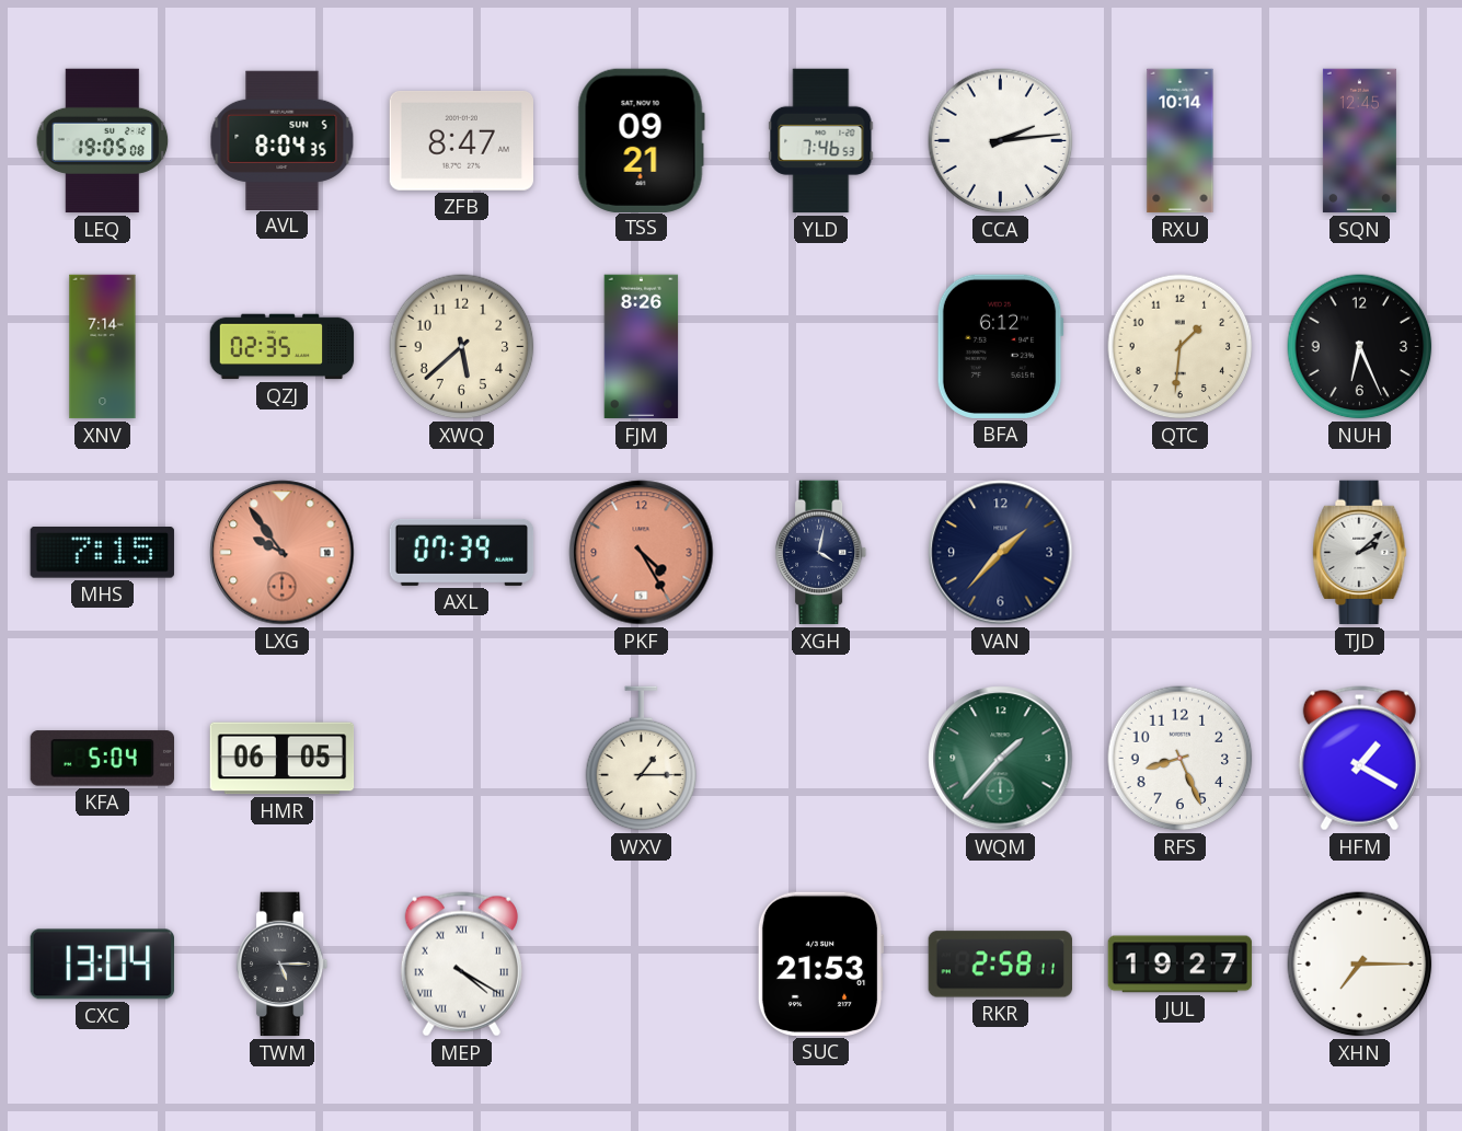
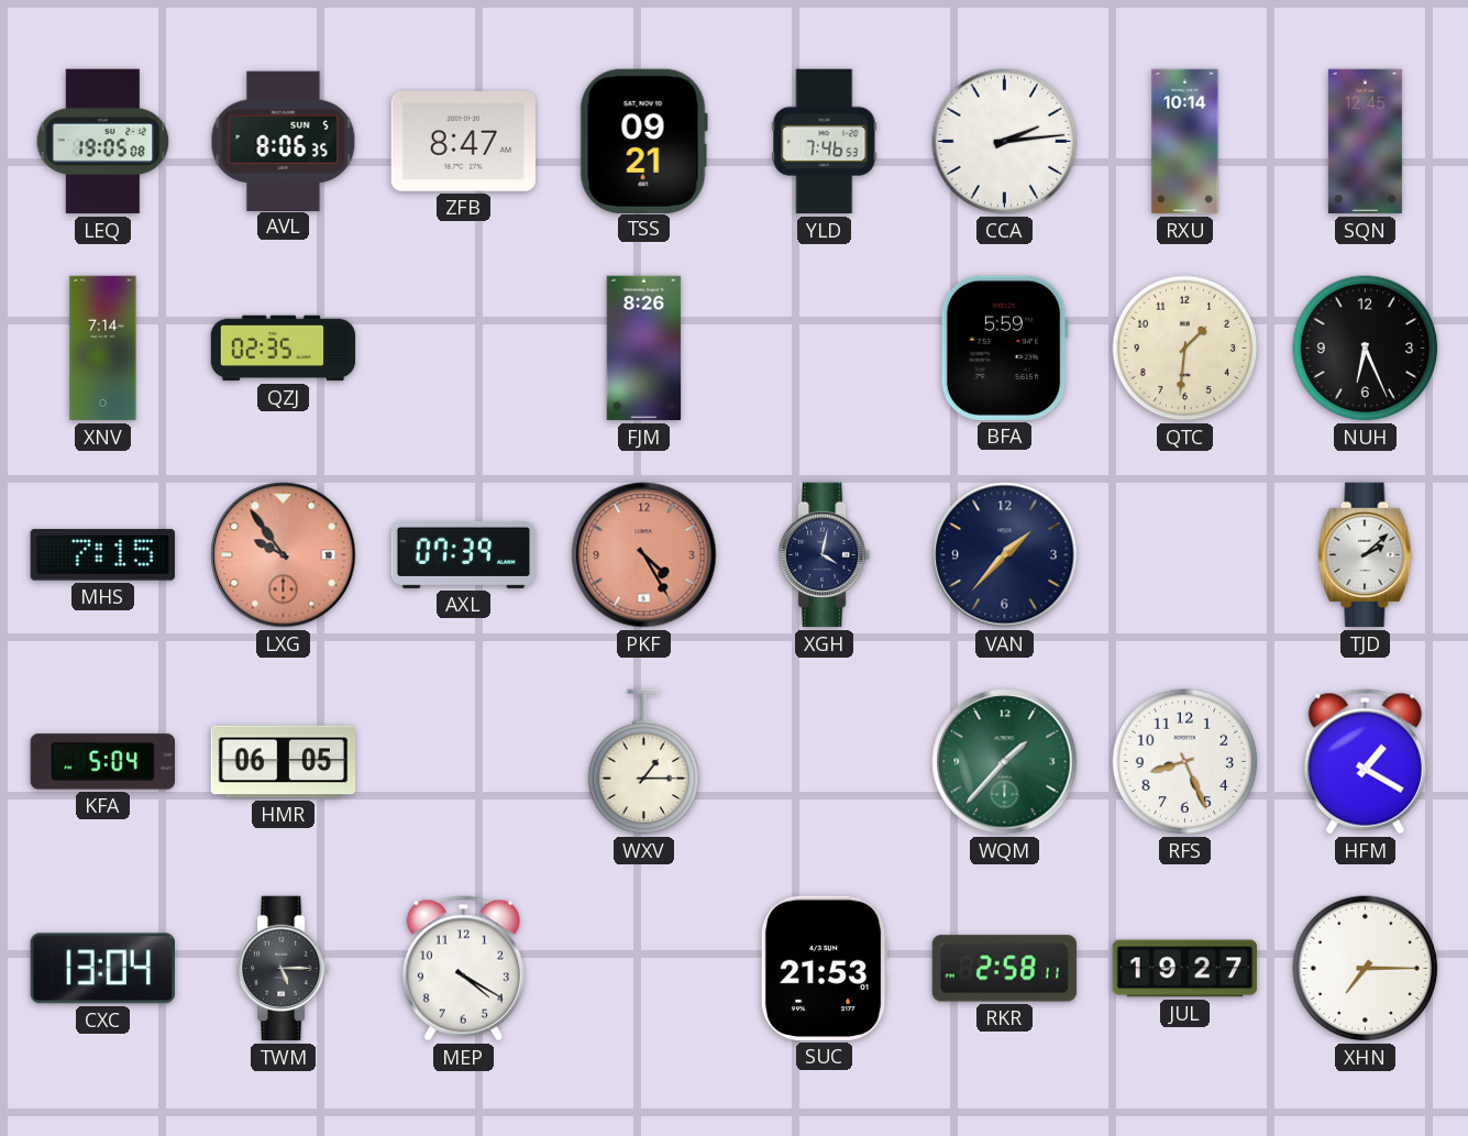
AVL: 8:04 -> 8:06 (284, 141)
XWQ: 5:38 -> none (462, 347)
BFA: 6:12 -> 5:59 (1004, 348)
MEP numerals: Roman -> Arabic (463, 969)
